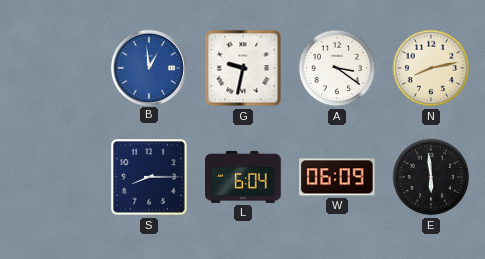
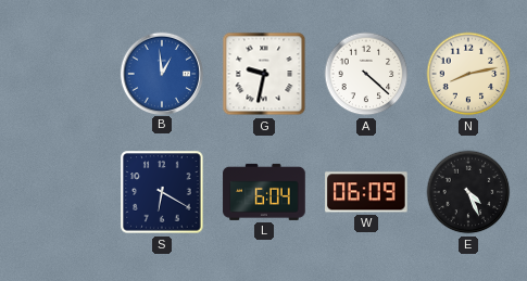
A: 3:21 -> 4:22 (366, 74)
S: 8:15 -> 6:20 (162, 192)
E: 5:59 -> 4:26 (468, 192)
